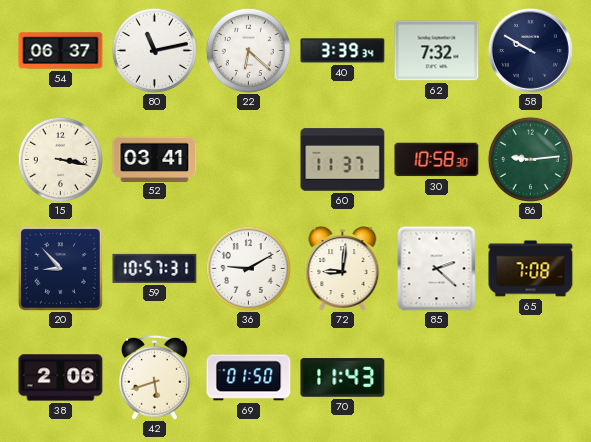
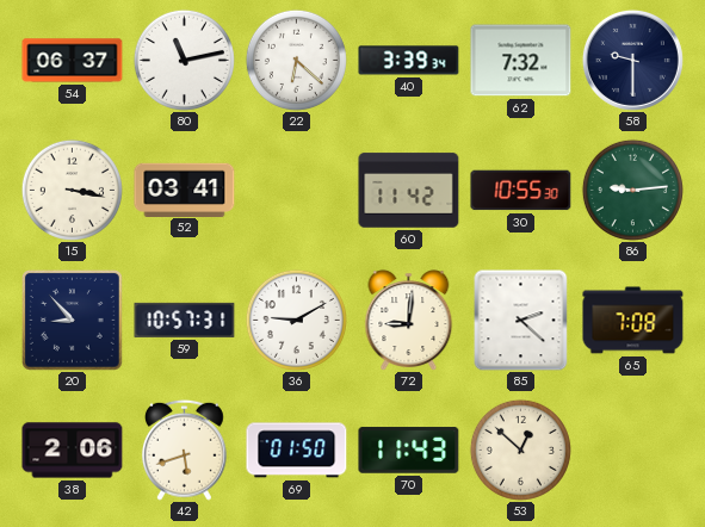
58: 9:50 -> 9:30 (632, 60)
60: 11:37 -> 11:42 (409, 191)
30: 10:58 -> 10:55 (521, 191)
53: none -> 12:52 (520, 449)
